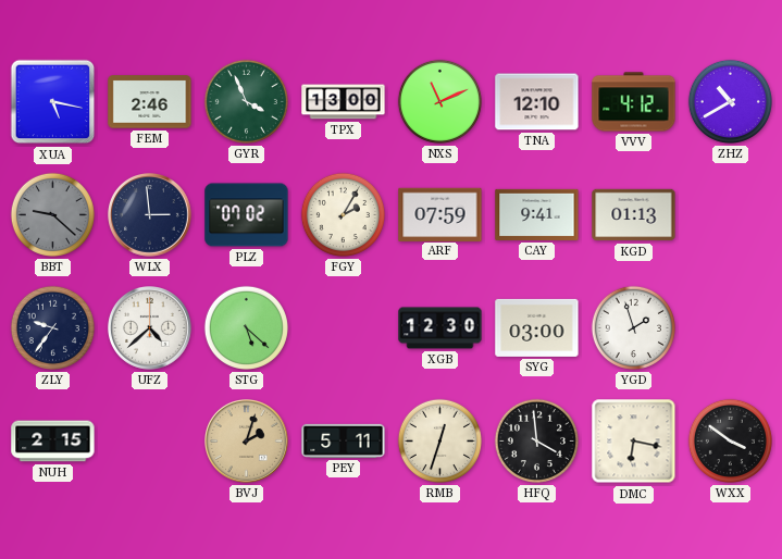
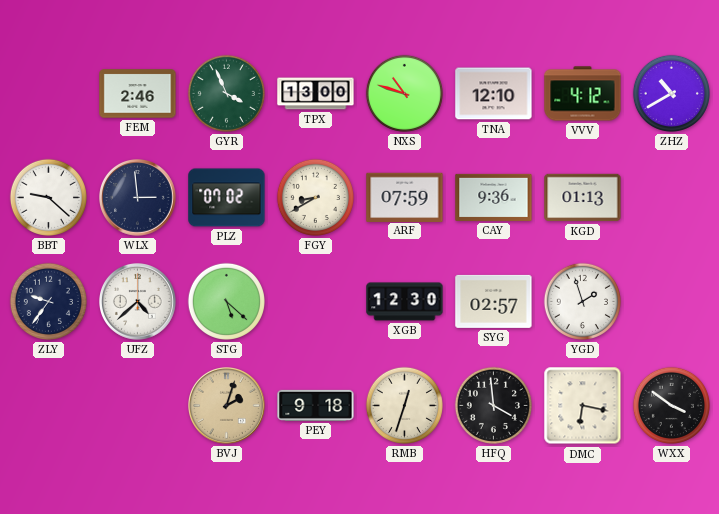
XUA: 5:17 -> none (53, 102)
NXS: 11:11 -> 10:48 (404, 93)
BBT dial: grey -> white (48, 197)
FGY: 2:05 -> 8:40 (315, 197)
CAY: 9:41 -> 9:36 (494, 197)
SYG: 03:00 -> 02:57 (494, 301)
NUH: 2:15 -> none (53, 442)
PEY: 5:11 -> 9:18 (316, 405)
